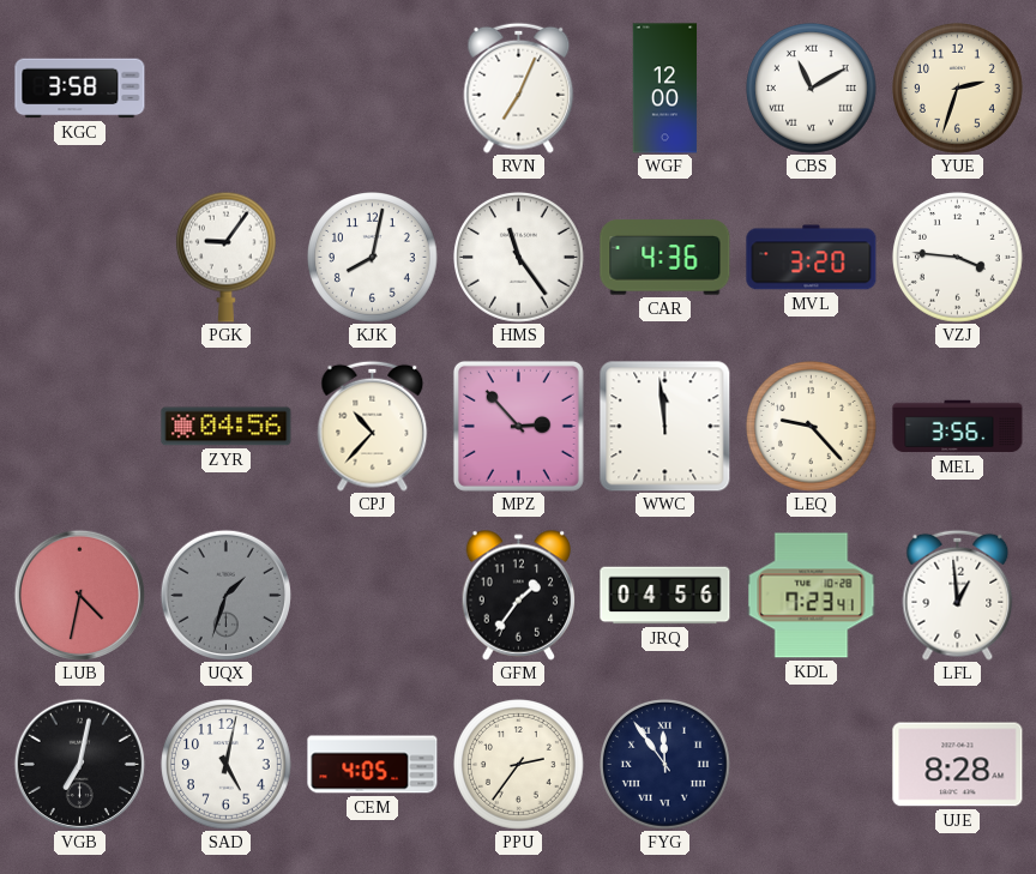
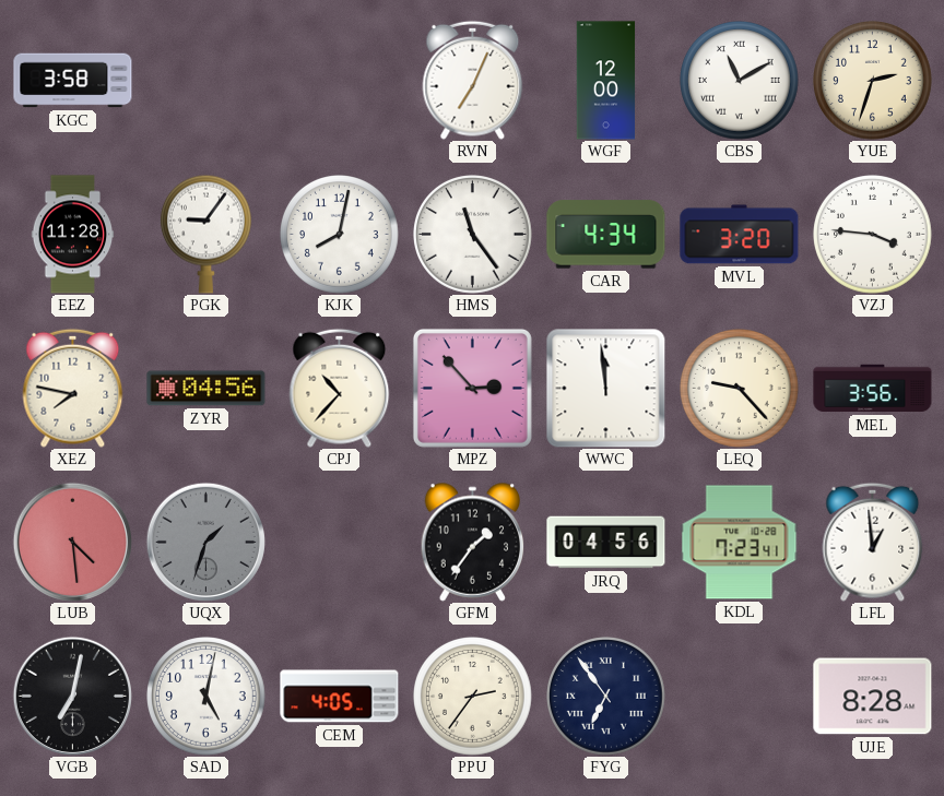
EEZ: none -> 11:28 (73, 235)
CAR: 4:36 -> 4:34 (606, 235)
XEZ: none -> 7:47 (73, 388)
LUB: 4:32 -> 4:29 (72, 542)
FYG: 11:54 -> 6:54 (606, 697)
